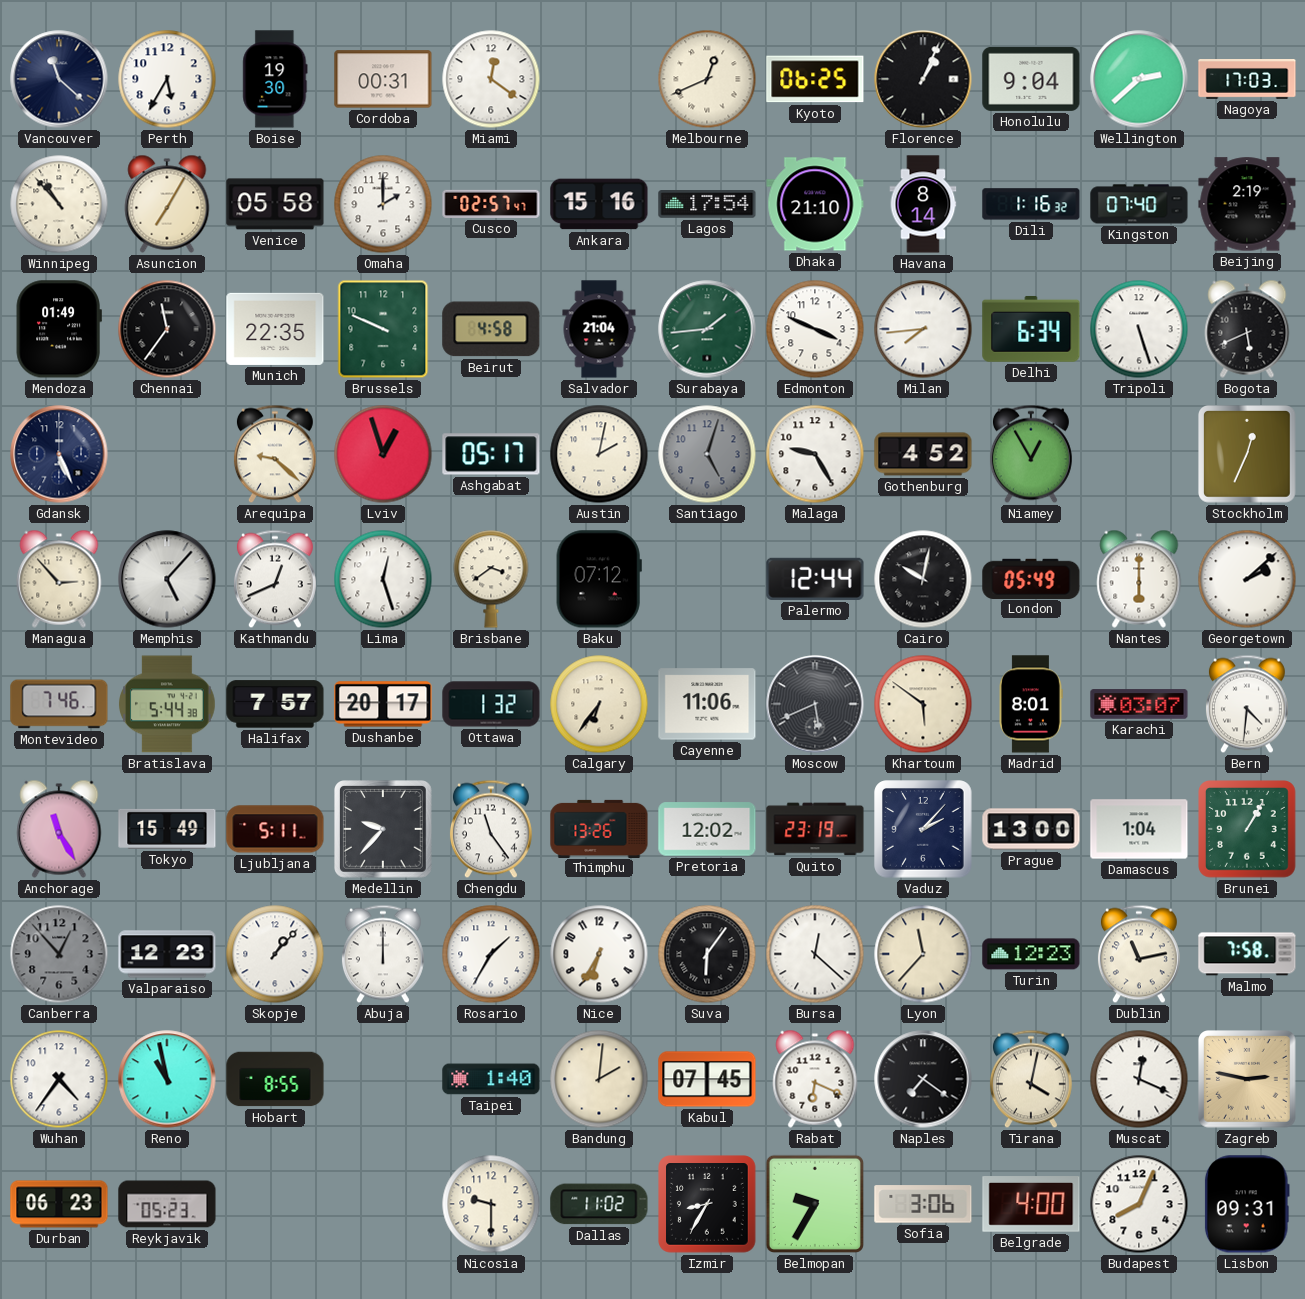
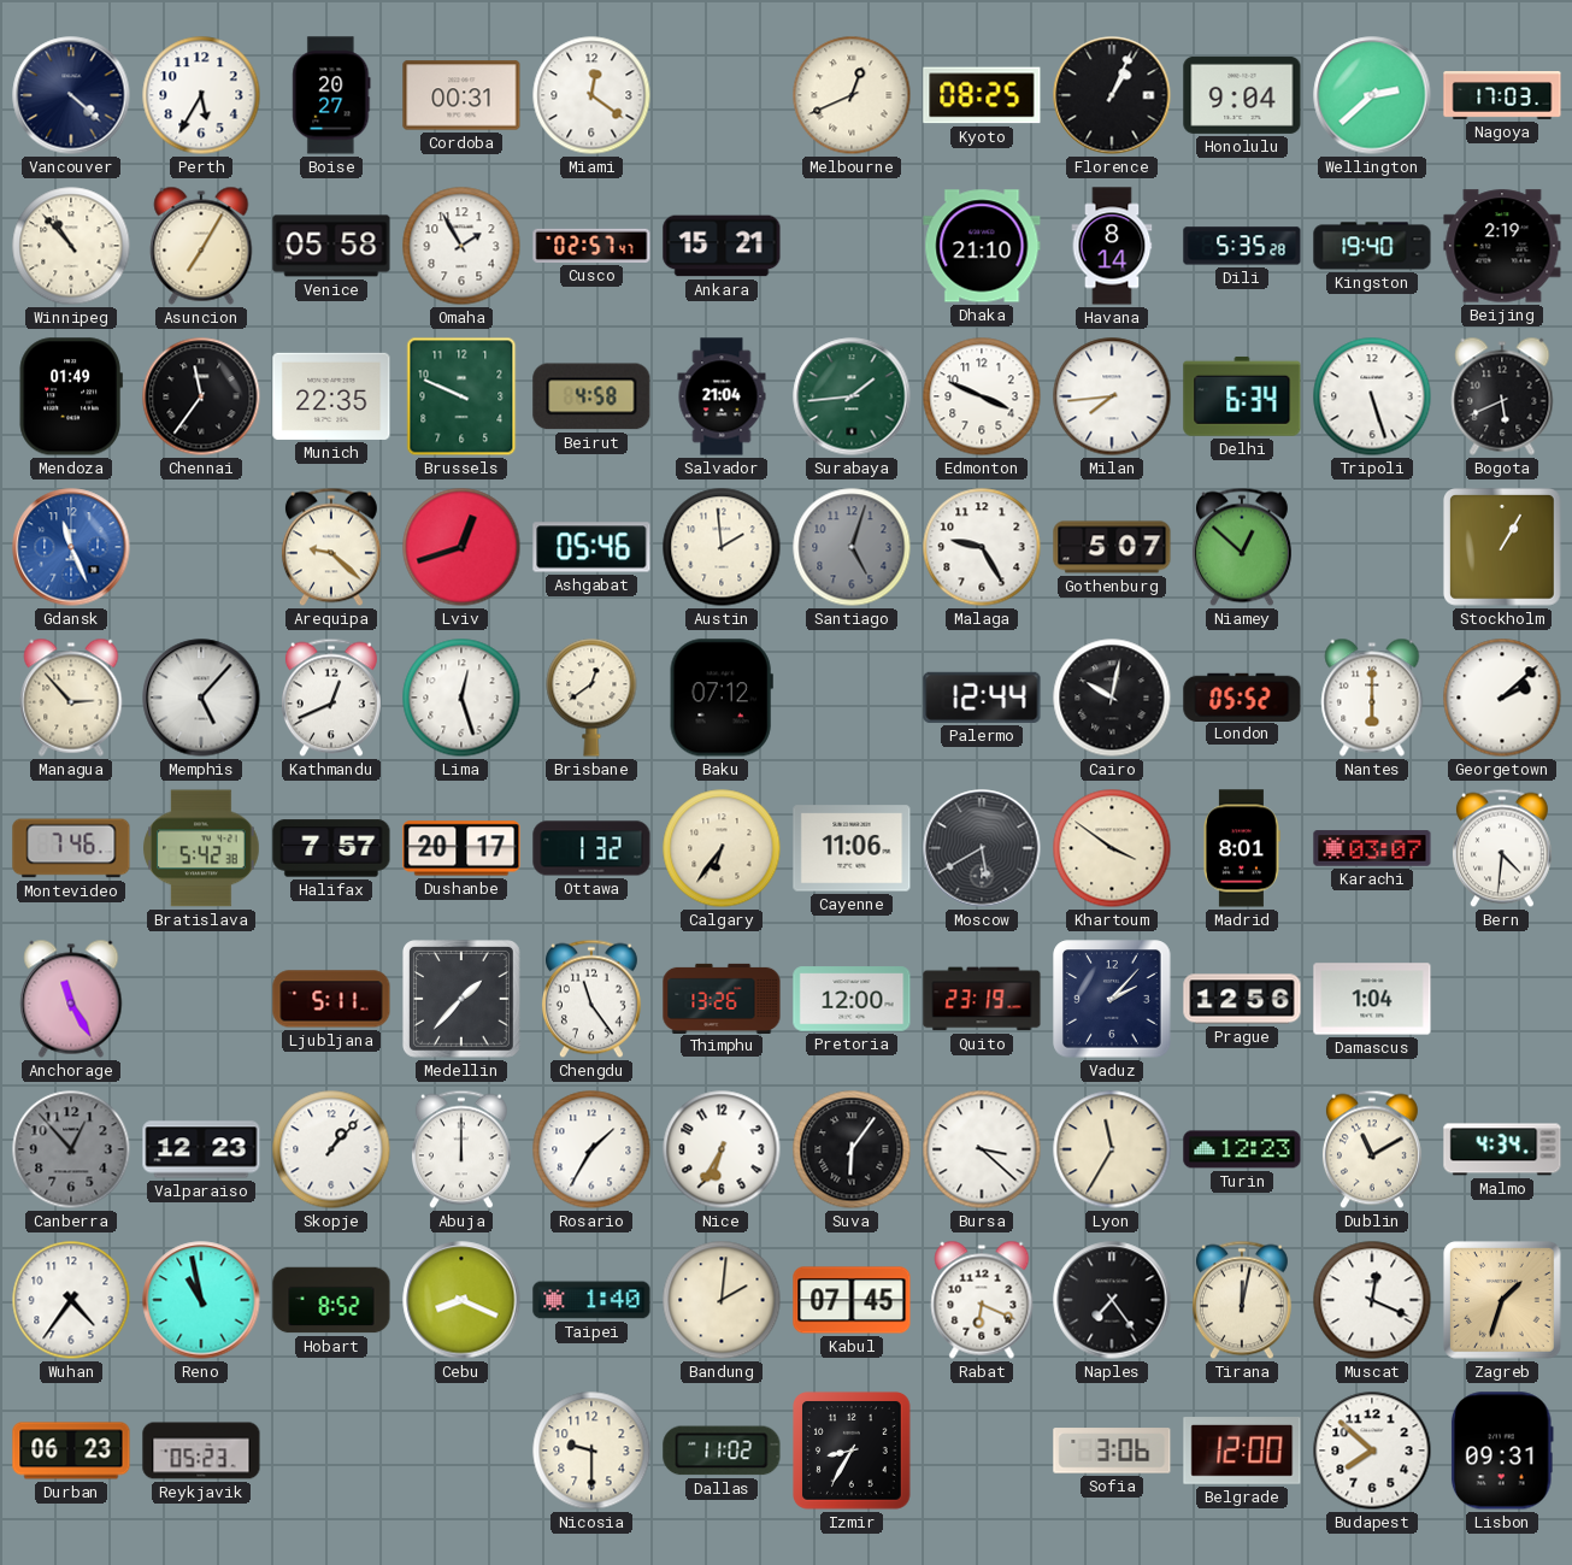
Vancouver: 11:22 -> 4:22 (71, 95)
Boise: 19:30 -> 20:27 (331, 95)
Kyoto: 06:25 -> 08:25 (982, 95)
Omaha: 2:00 -> 1:55 (461, 246)
Ankara: 15:16 -> 15:21 (722, 246)
Lagos: 17:54 -> none (707, 205)
Dili: 1:16 -> 5:35 (1242, 246)
Kingston: 07:40 -> 19:40 (1372, 246)
Gdansk: 5:26 -> 11:26 (71, 547)
Gdansk dial: navy -> blue (71, 547)
Lviv: 12:57 -> 12:42 (461, 547)
Ashgabat: 05:17 -> 05:46 (591, 547)
Austin: 2:02 -> 1:59 (722, 547)
Gothenburg: 4:52 -> 5:07 (1112, 547)
Niamey: 12:55 -> 12:52 (1242, 547)
Stockholm: 12:34 -> 1:05 (1503, 548)
Brisbane: 3:39 -> 12:39 (591, 698)
London: 05:49 -> 05:52 (1242, 696)
Bratislava: 5:44 -> 5:42 (201, 848)
Moscow: 5:41 -> 5:40 (982, 848)
Khartoum: 5:51 -> 3:51 (1112, 848)
Tokyo: 15:49 -> none (167, 829)
Medellin: 9:37 -> 1:37 (463, 1000)
Pretoria: 12:02 -> 12:00 (852, 999)
Prague: 13:00 -> 12:56 (1242, 999)
Brunei: 1:05 -> none (1247, 829)
Bursa: 12:22 -> 3:22 (982, 1149)
Lyon: 11:37 -> 11:35 (1112, 1149)
Dublin: 11:13 -> 11:10 (1372, 1149)
Malmo: 7:58 -> 4:34 (1502, 1149)
Hobart: 8:55 -> 8:52 (331, 1300)
Cebu: none -> 8:19 (461, 1300)
Naples: 7:21 -> 7:24 (1112, 1300)
Tirana: 4:02 -> 12:02 (1242, 1300)
Zagreb: 2:47 -> 1:33 (1503, 1301)
Belmopan: 9:35 -> none (815, 1204)
Belgrade: 4:00 -> 12:00 (1242, 1451)
Budapest: 8:04 -> 7:52 (1372, 1451)
